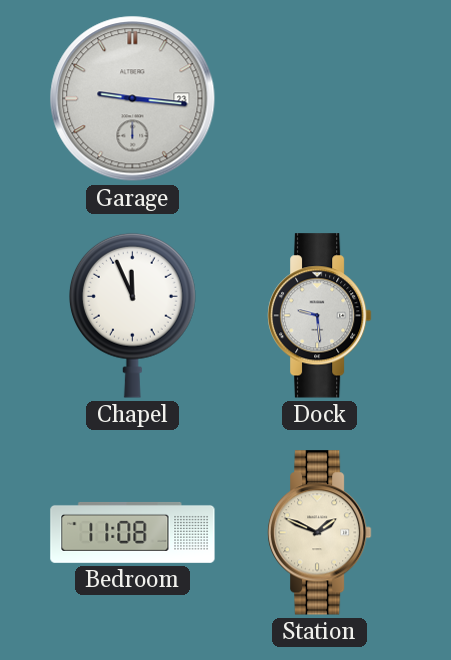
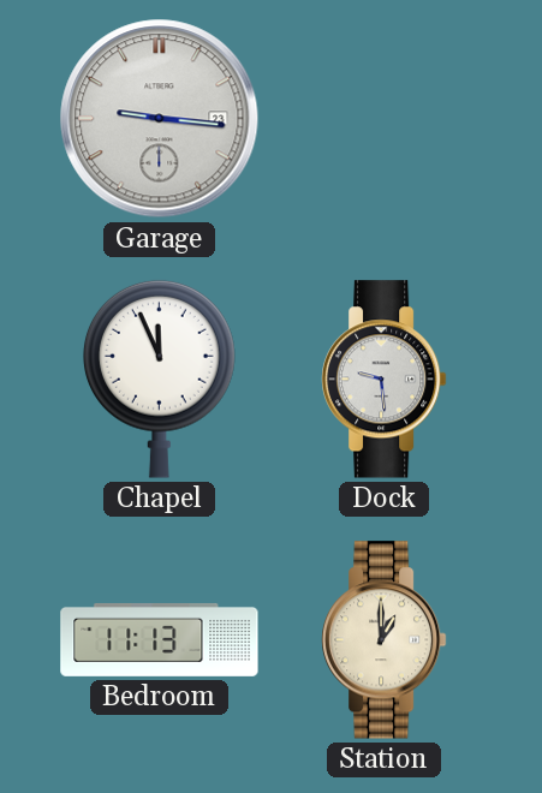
Bedroom: 11:08 -> 11:13 (160, 639)
Station: 1:49 -> 1:00 (385, 640)
